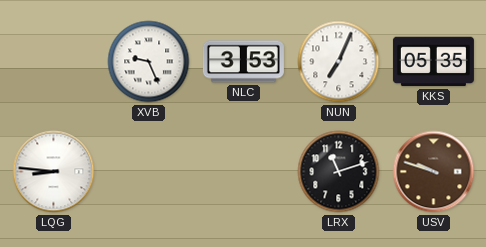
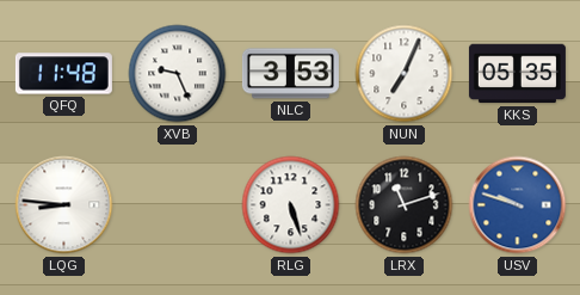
QFQ: none -> 11:48 (63, 74)
RLG: none -> 5:27 (291, 205)
USV dial: brown -> blue (518, 205)
